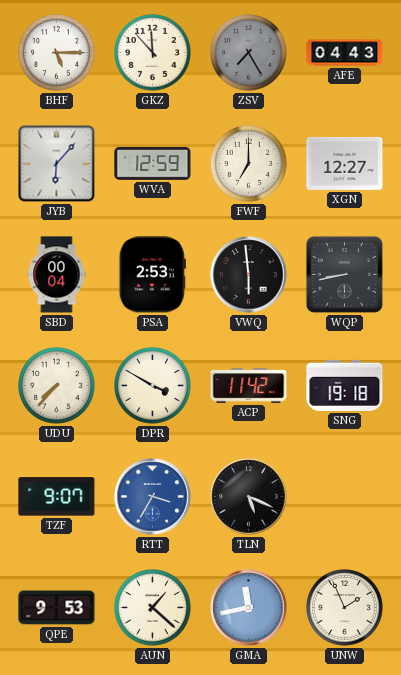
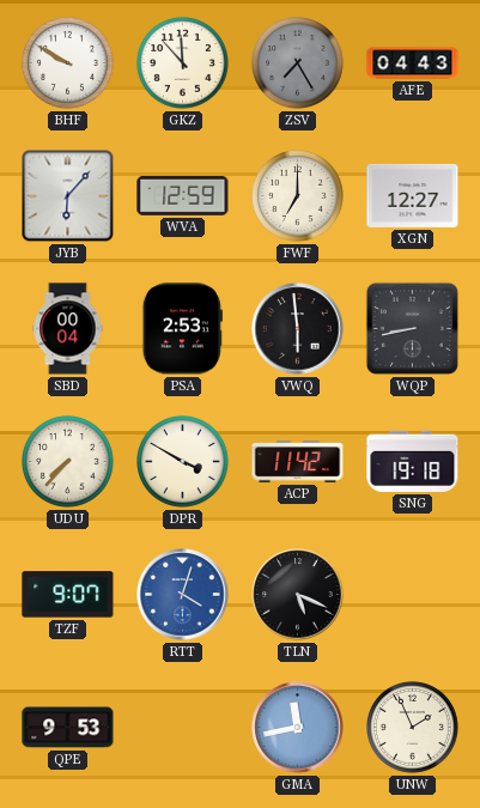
BHF: 5:15 -> 9:50 (68, 63)
RTT: 3:35 -> 4:03 (183, 595)
AUN: 1:22 -> none (153, 608)
